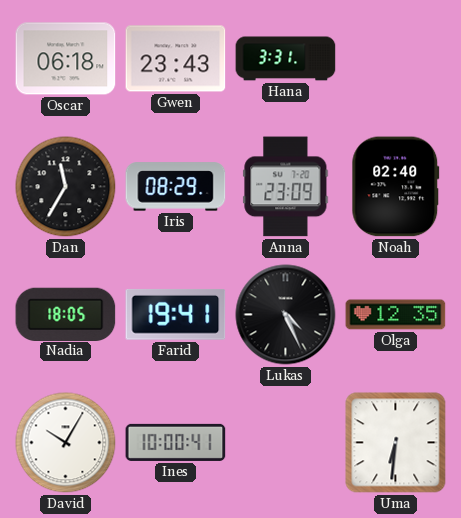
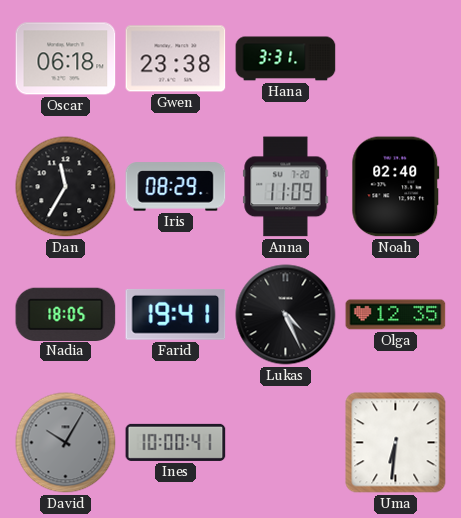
Gwen: 23:43 -> 23:38 (176, 59)
Anna: 23:09 -> 11:09 (286, 187)
David dial: white -> grey (66, 443)
